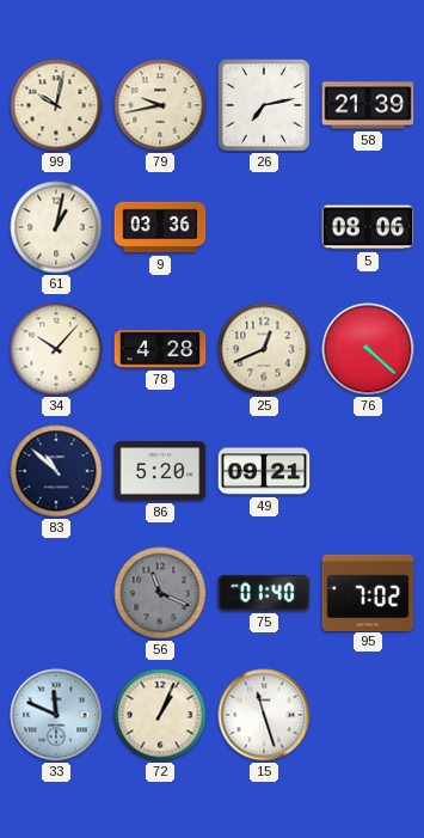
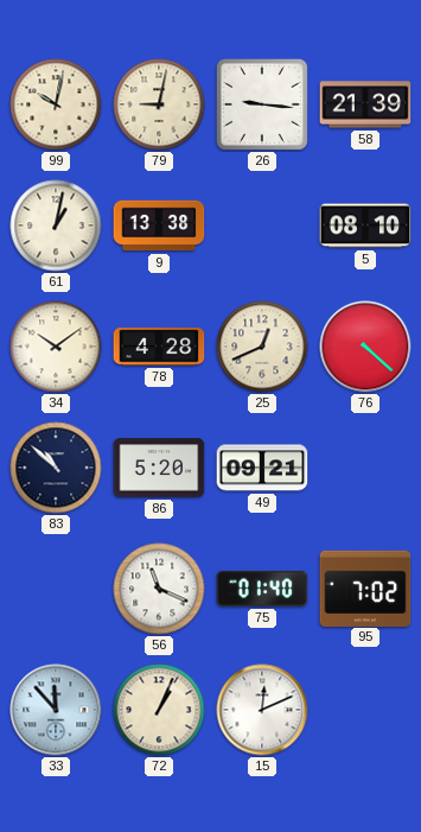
79: 9:43 -> 9:02 (159, 104)
26: 7:13 -> 9:16 (262, 104)
9: 03:36 -> 13:38 (159, 226)
5: 08:06 -> 08:10 (365, 226)
34: 10:07 -> 10:09 (56, 347)
56 dial: grey -> white (159, 589)
33: 11:49 -> 11:53 (56, 710)
15: 11:27 -> 12:11 (262, 710)
